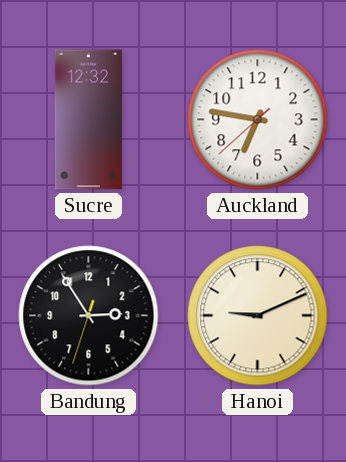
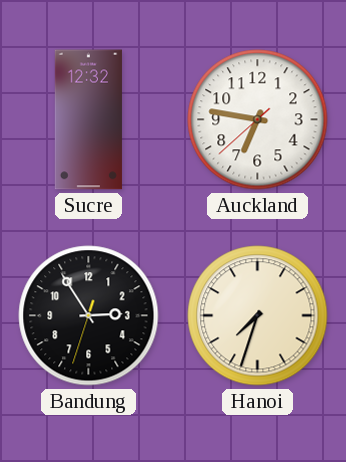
Hanoi: 9:11 -> 7:33 (258, 316)
